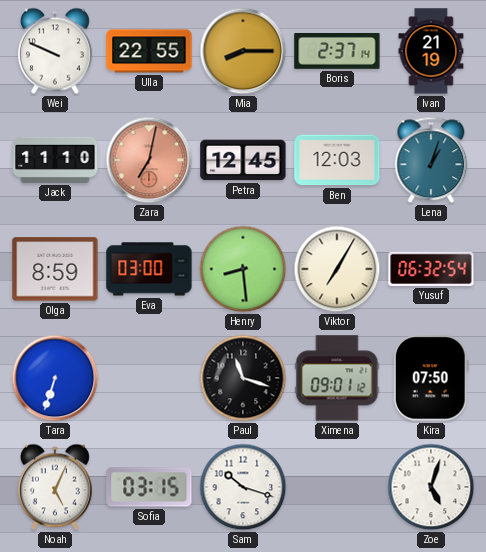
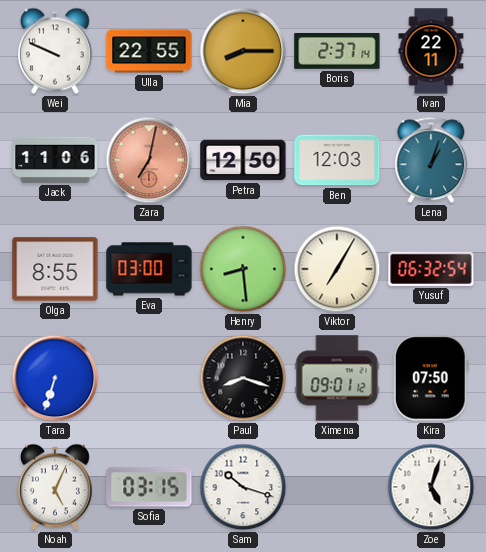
Ivan: 21:19 -> 22:11 (431, 51)
Jack: 11:10 -> 11:06 (55, 160)
Petra: 12:45 -> 12:50 (243, 160)
Olga: 8:59 -> 8:55 (55, 269)
Paul: 11:18 -> 8:18 (243, 378)
